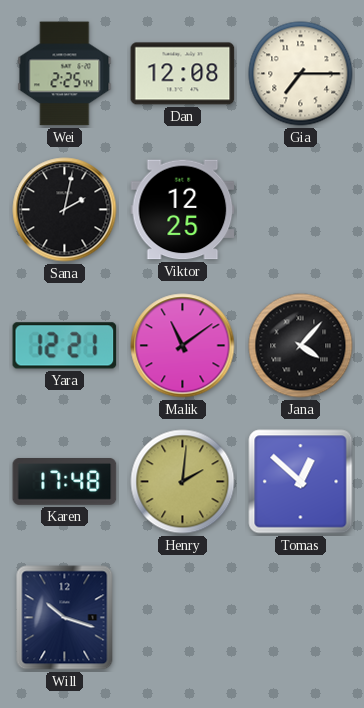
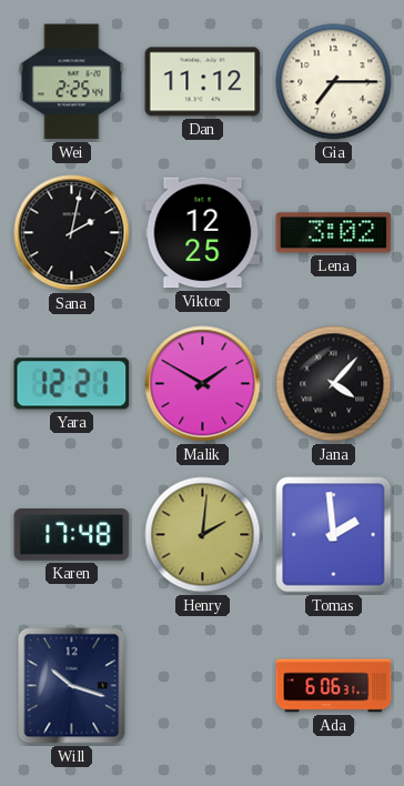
Dan: 12:08 -> 11:12 (203, 82)
Lena: none -> 3:02 (334, 233)
Malik: 11:09 -> 1:50 (203, 384)
Tomas: 12:52 -> 1:59 (334, 535)
Ada: none -> 6:06 (334, 686)
